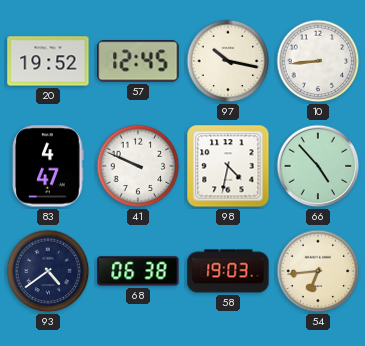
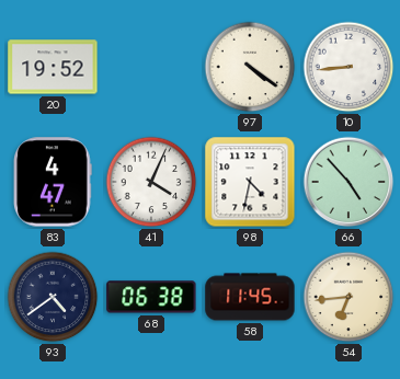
57: 12:45 -> none (138, 61)
97: 10:17 -> 4:21 (250, 67)
41: 9:49 -> 4:04 (151, 182)
58: 19:03 -> 11:45 (250, 297)
